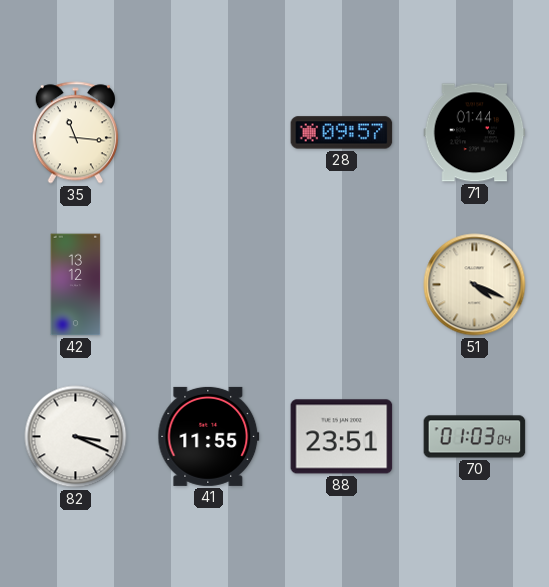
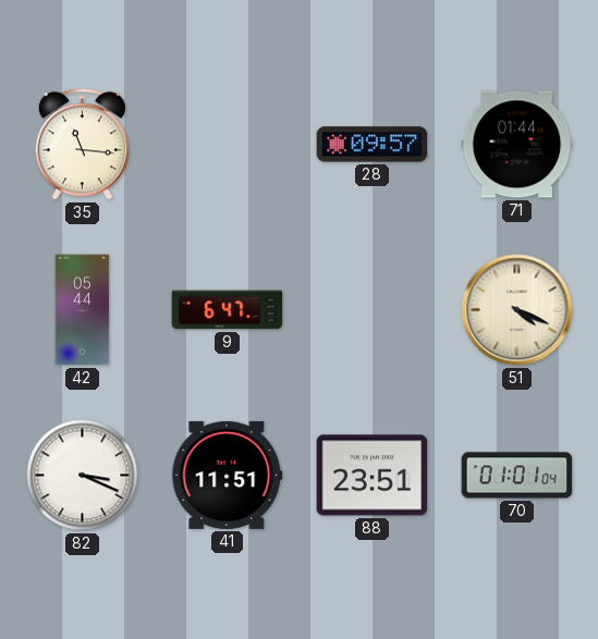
42: 13:12 -> 05:44 (83, 310)
9: none -> 6:47 (228, 310)
41: 11:55 -> 11:51 (228, 475)
70: 01:03 -> 01:01 (517, 476)
